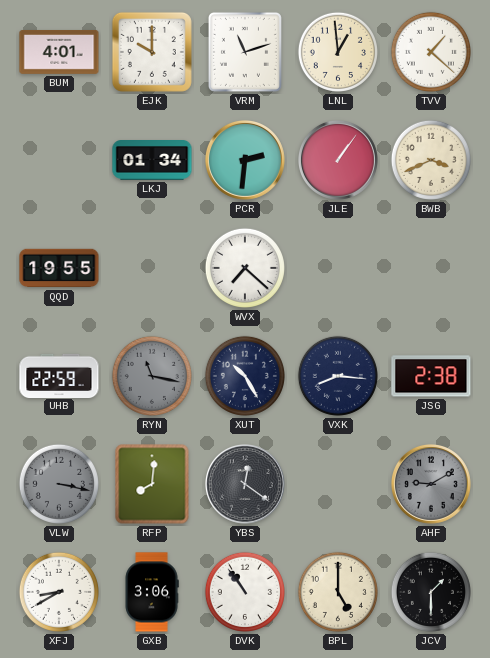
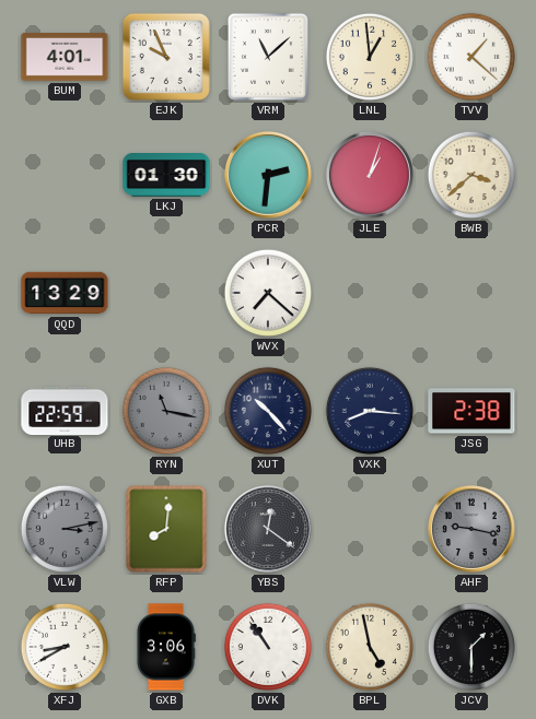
EJK: 10:00 -> 9:56 (166, 57)
VRM: 11:12 -> 11:08 (268, 57)
LKJ: 01:34 -> 01:30 (166, 176)
JLE: 1:06 -> 1:03 (370, 175)
BWB: 3:41 -> 3:38 (471, 175)
QQD: 19:55 -> 13:29 (65, 293)
XUT: 10:25 -> 10:23 (268, 411)
VLW: 3:17 -> 3:13 (65, 529)
AHF: 9:10 -> 9:17 (471, 529)
BPL: 5:00 -> 4:58 (370, 647)
